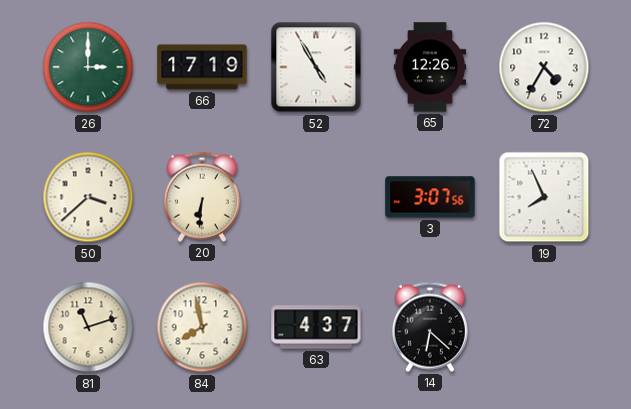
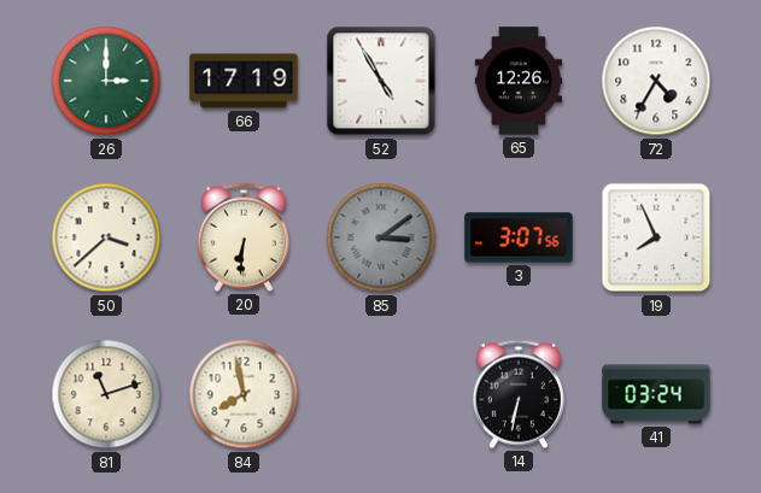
85: none -> 3:09 (381, 237)
63: 4:37 -> none (316, 327)
14: 6:22 -> 6:32 (519, 394)
41: none -> 03:24 (656, 394)
